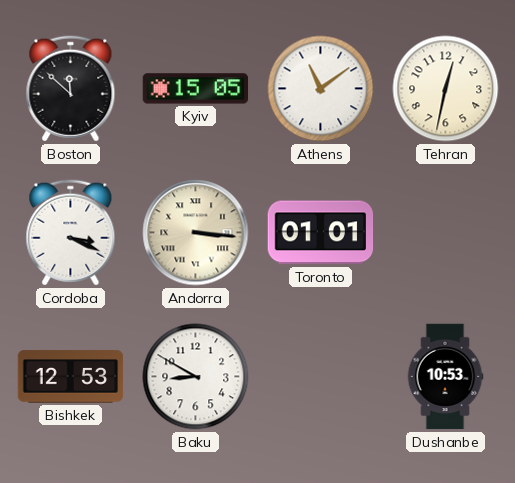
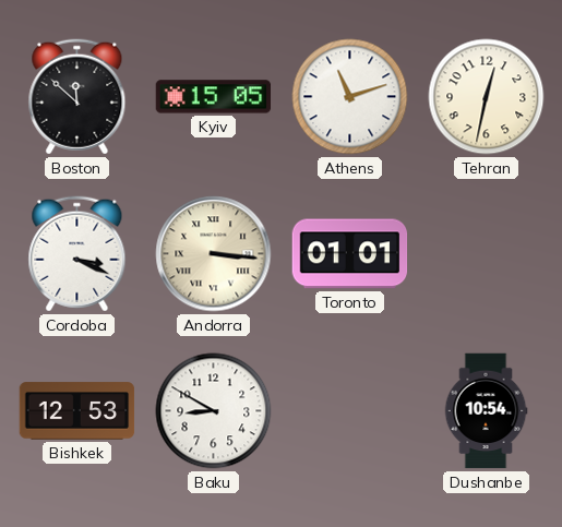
Athens: 11:09 -> 11:12 (350, 97)
Dushanbe: 10:53 -> 10:54 (486, 411)
